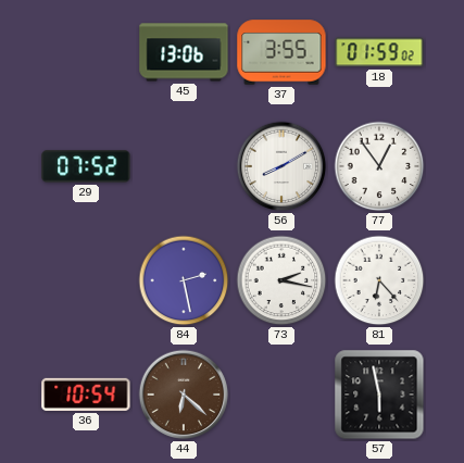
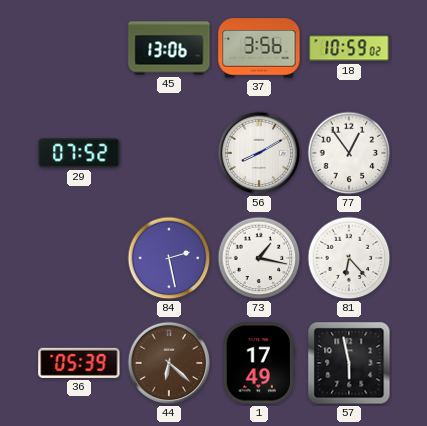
37: 3:55 -> 3:56 (259, 48)
18: 01:59 -> 10:59 (349, 48)
73: 2:17 -> 1:17 (259, 258)
36: 10:54 -> 05:39 (79, 363)
1: none -> 17:49 (259, 363)
